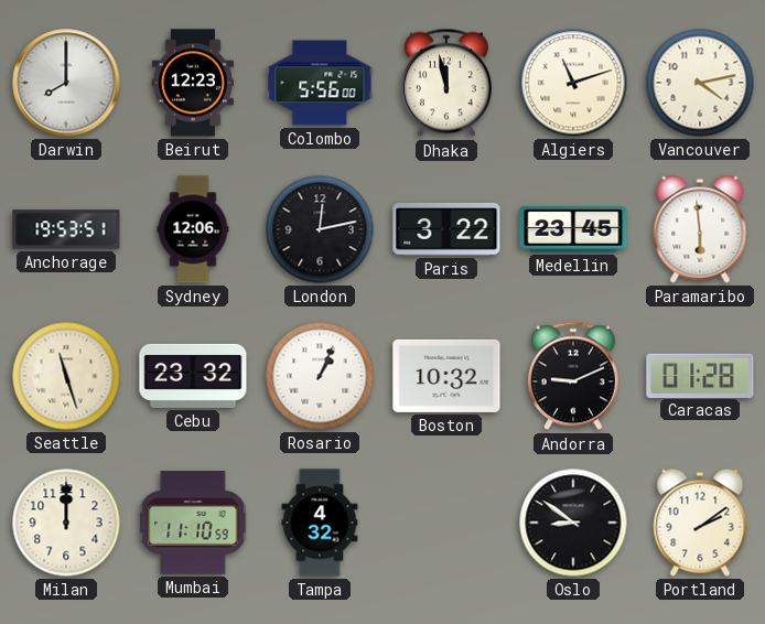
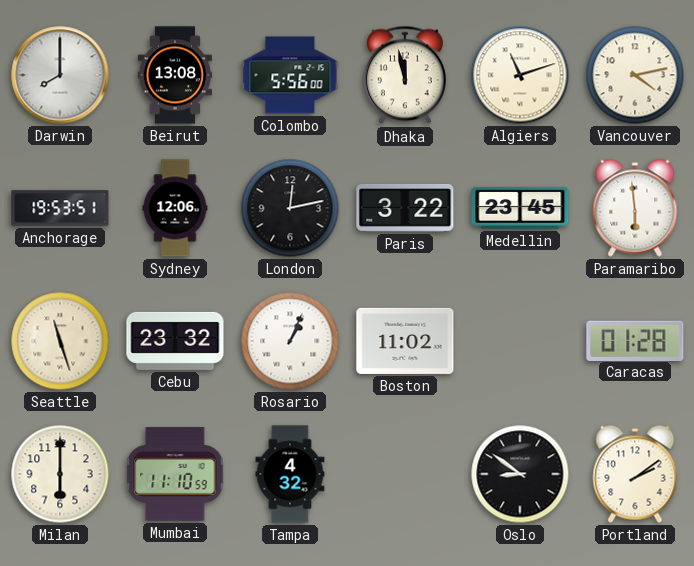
Beirut: 12:23 -> 13:08 (174, 75)
Boston: 10:32 -> 11:02 (405, 341)
Andorra: 9:11 -> none (573, 376)
Milan: 12:00 -> 6:00 (60, 474)
